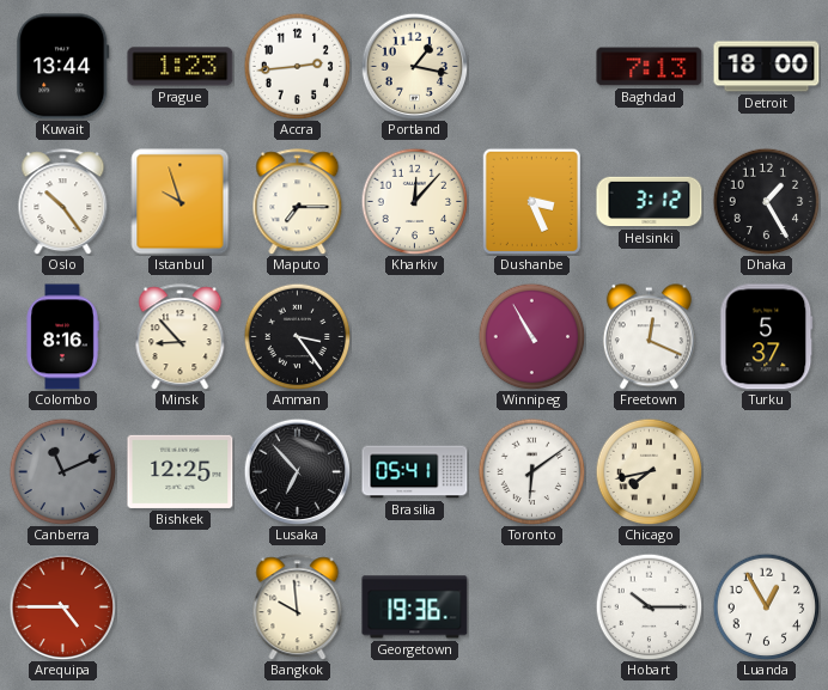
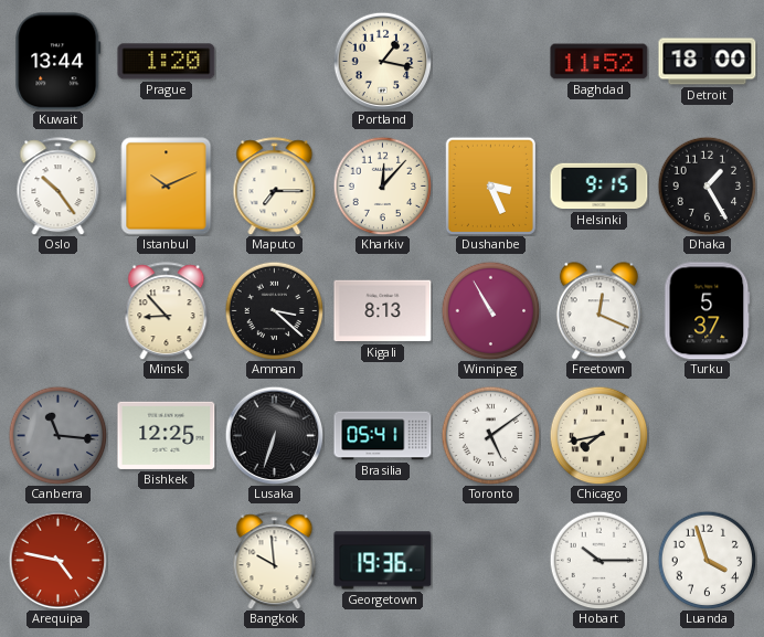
Prague: 1:23 -> 1:20 (167, 62)
Accra: 2:44 -> none (297, 66)
Baghdad: 7:13 -> 11:52 (599, 62)
Istanbul: 9:57 -> 10:11 (167, 187)
Helsinki: 3:12 -> 9:15 (599, 187)
Colombo: 8:16 -> none (62, 337)
Amman: 3:24 -> 3:22 (274, 310)
Kigali: none -> 8:13 (383, 311)
Canberra: 11:11 -> 11:16 (57, 435)
Lusaka: 6:53 -> 6:33 (274, 435)
Toronto: 6:09 -> 5:09 (490, 435)
Arequipa: 4:45 -> 4:47 (57, 560)
Luanda: 12:55 -> 3:57 (707, 560)
